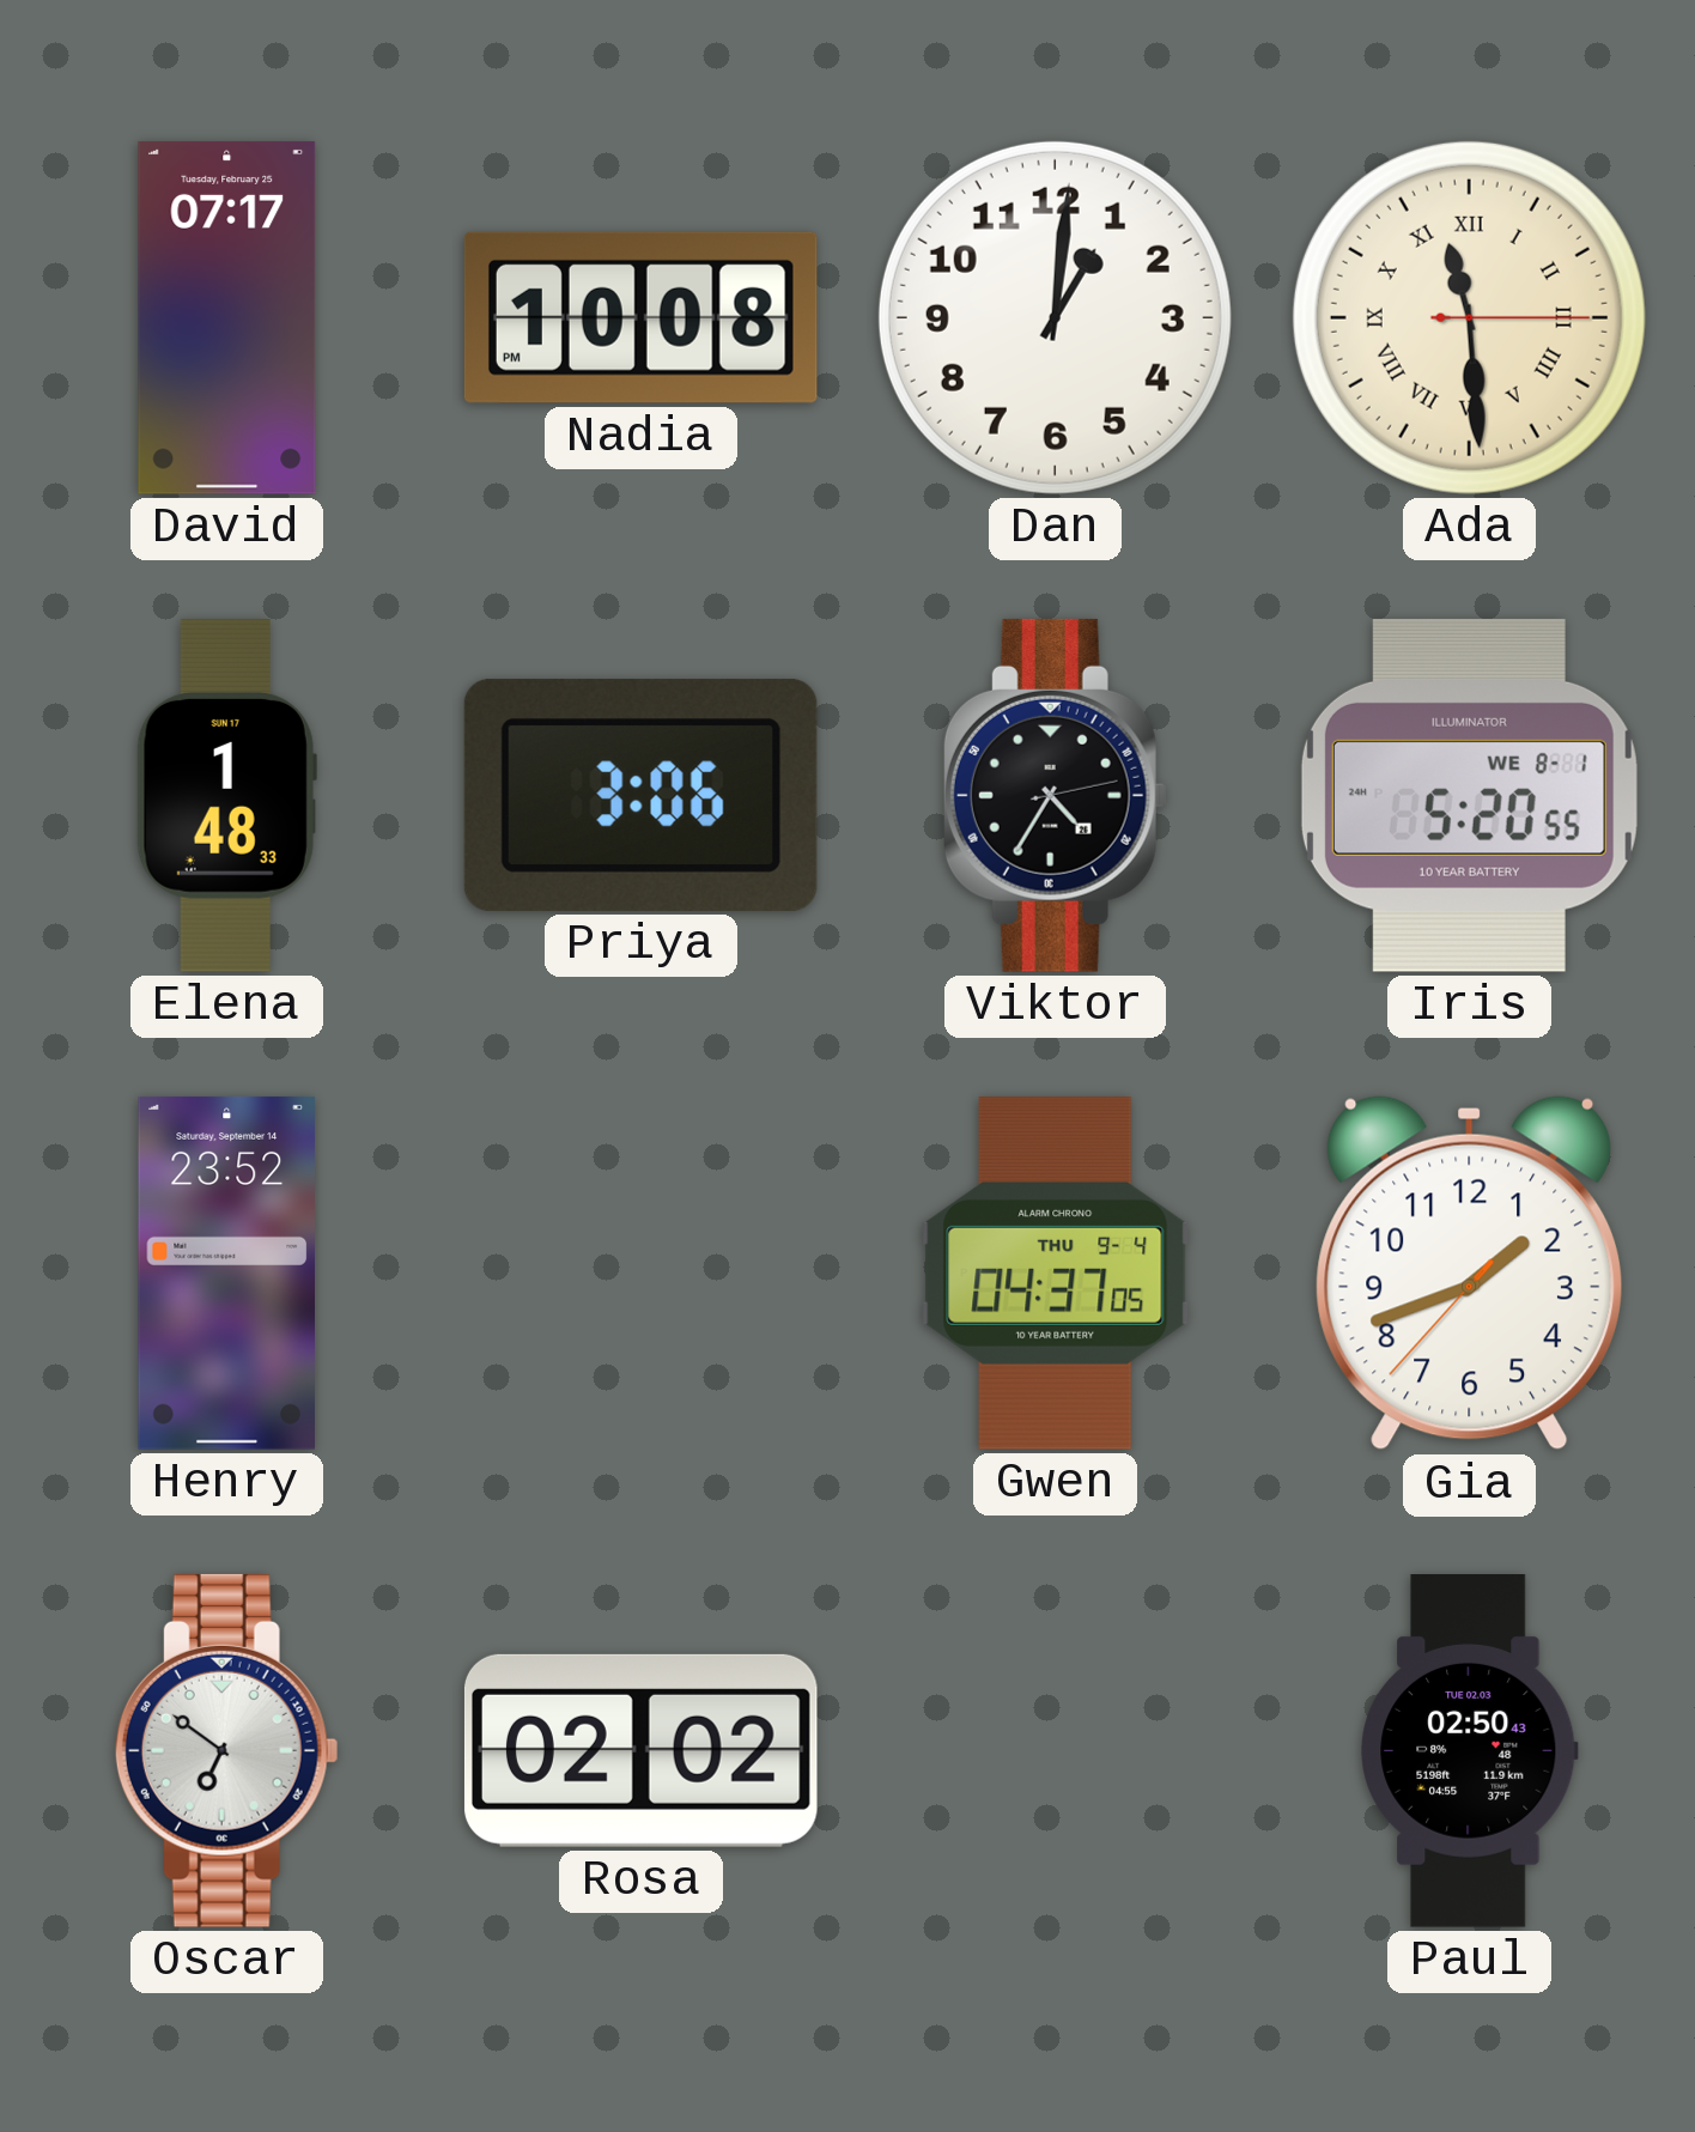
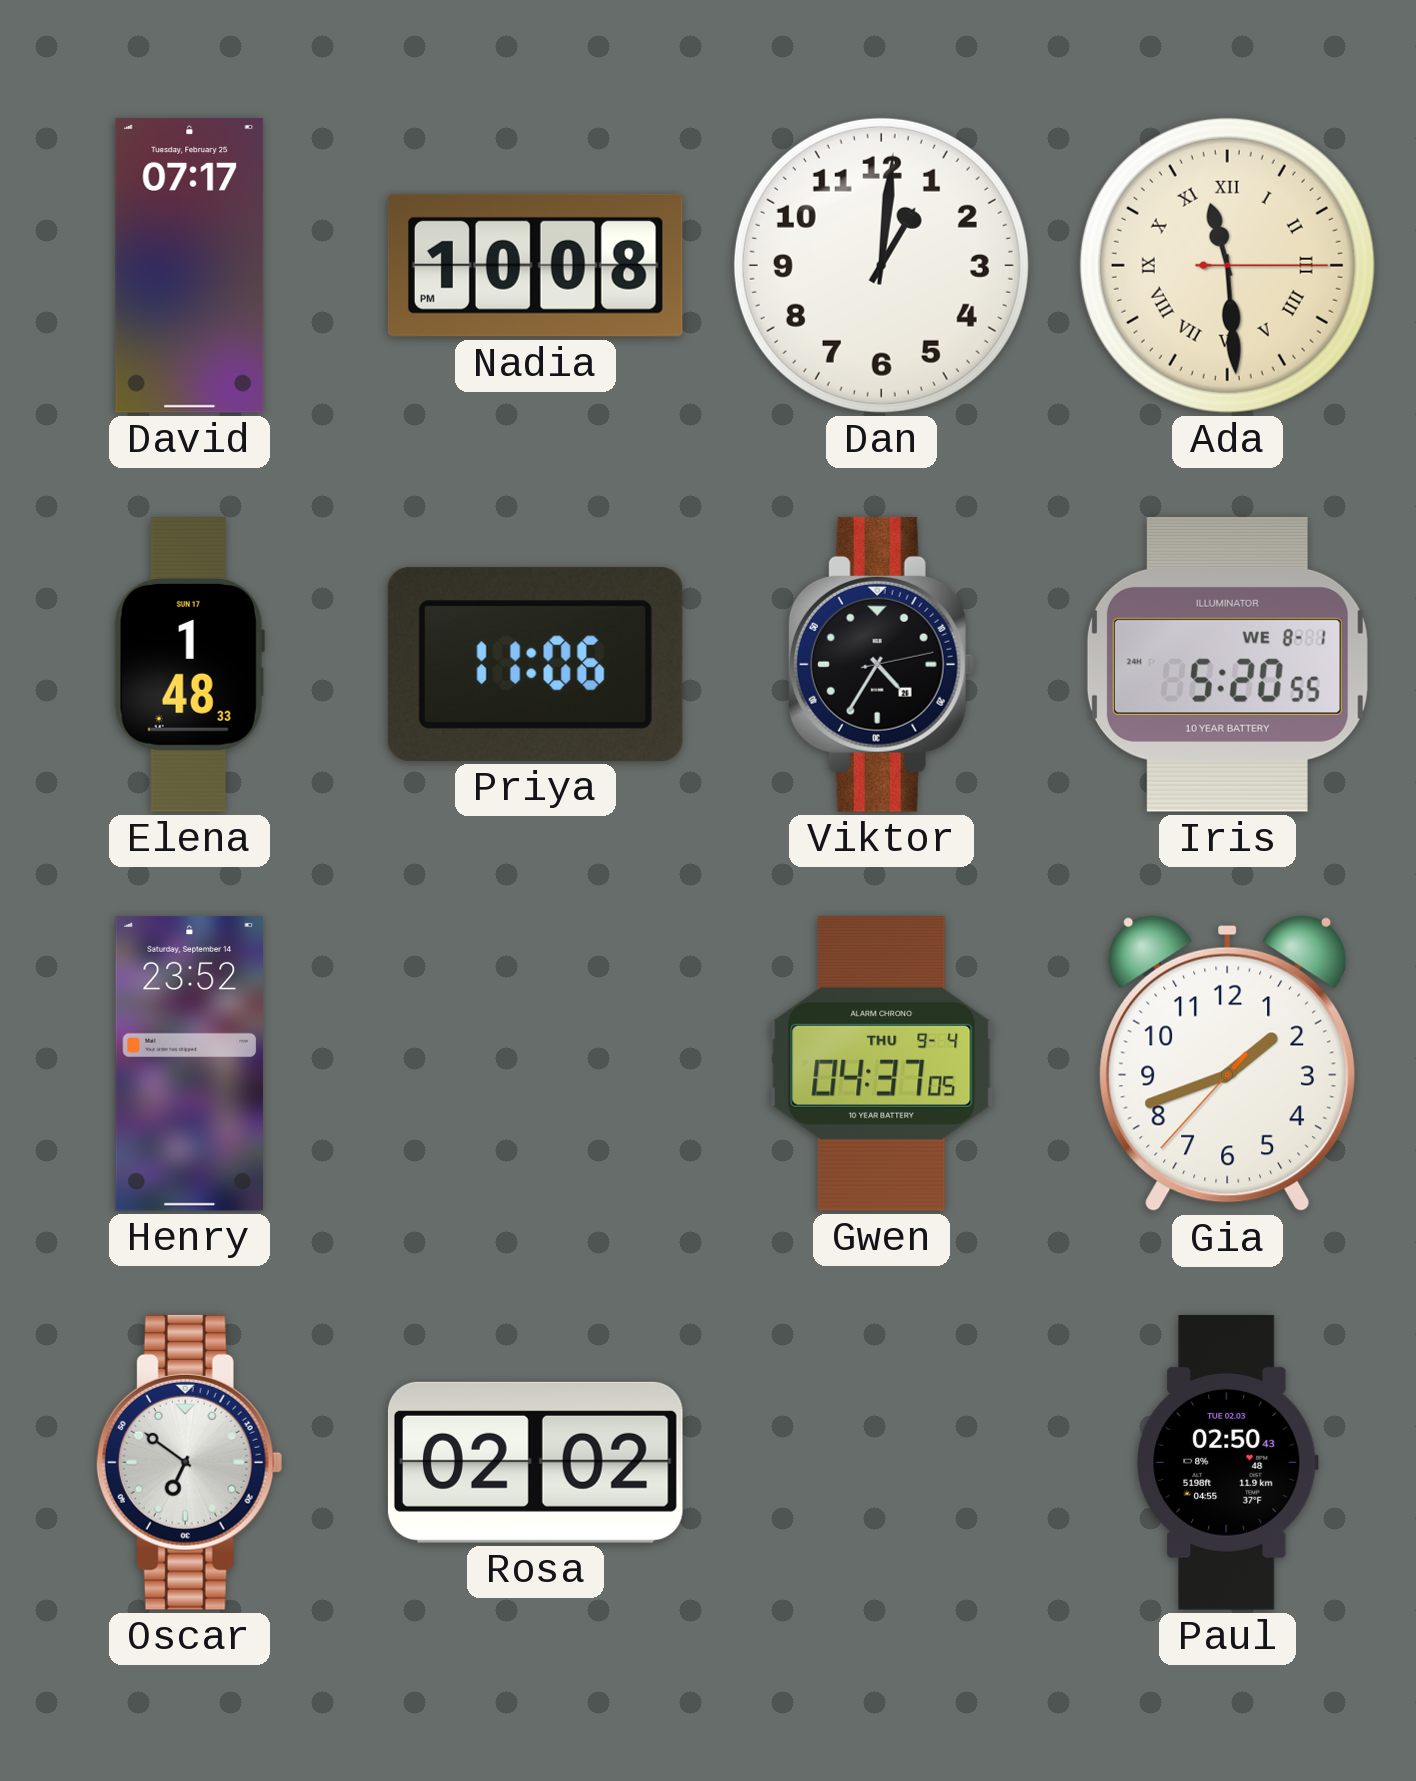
Priya: 3:06 -> 11:06 (535, 664)
